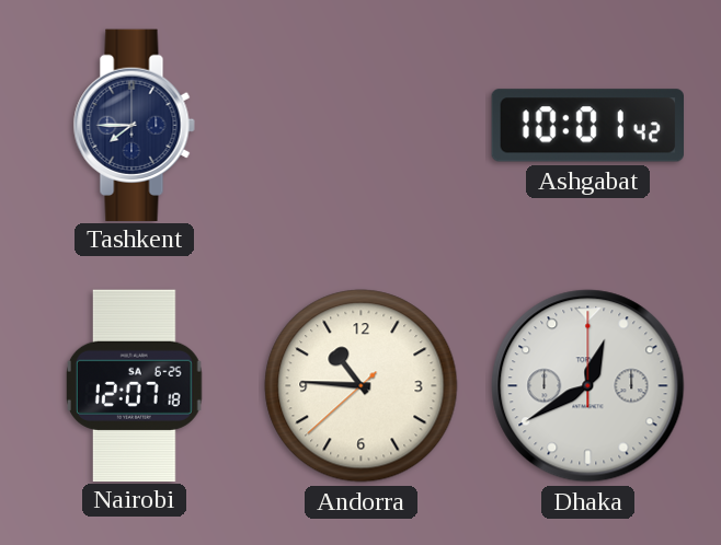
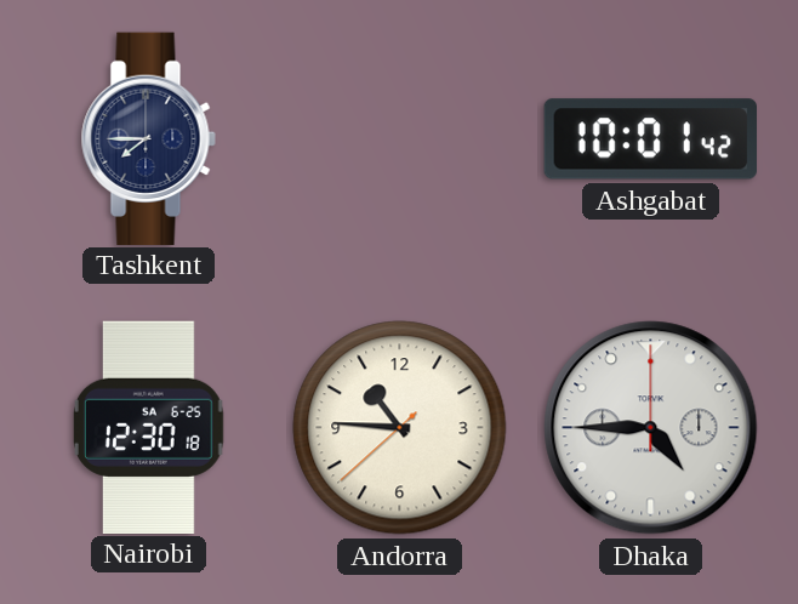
Nairobi: 12:07 -> 12:30 (148, 427)
Dhaka: 12:40 -> 4:45 (651, 428)
